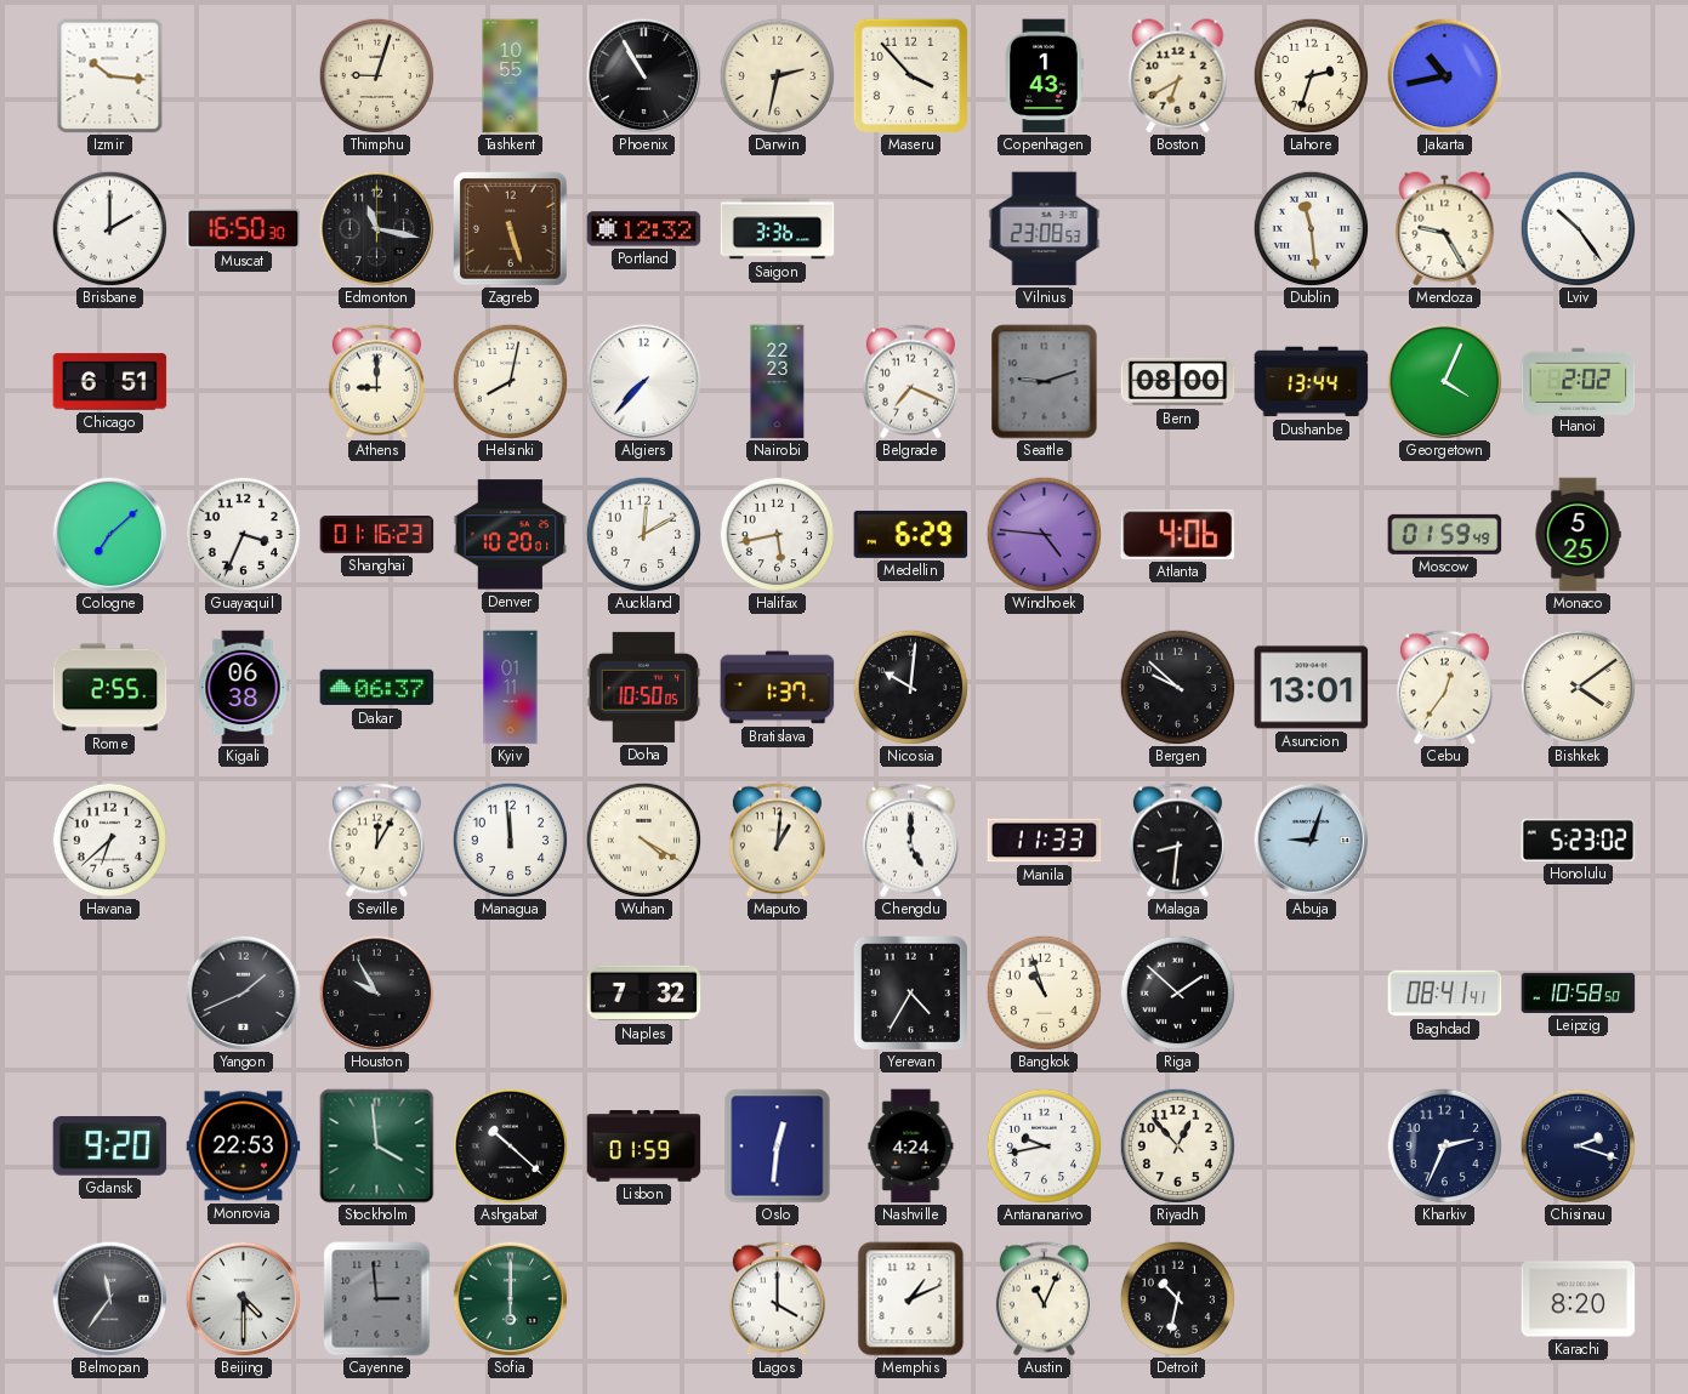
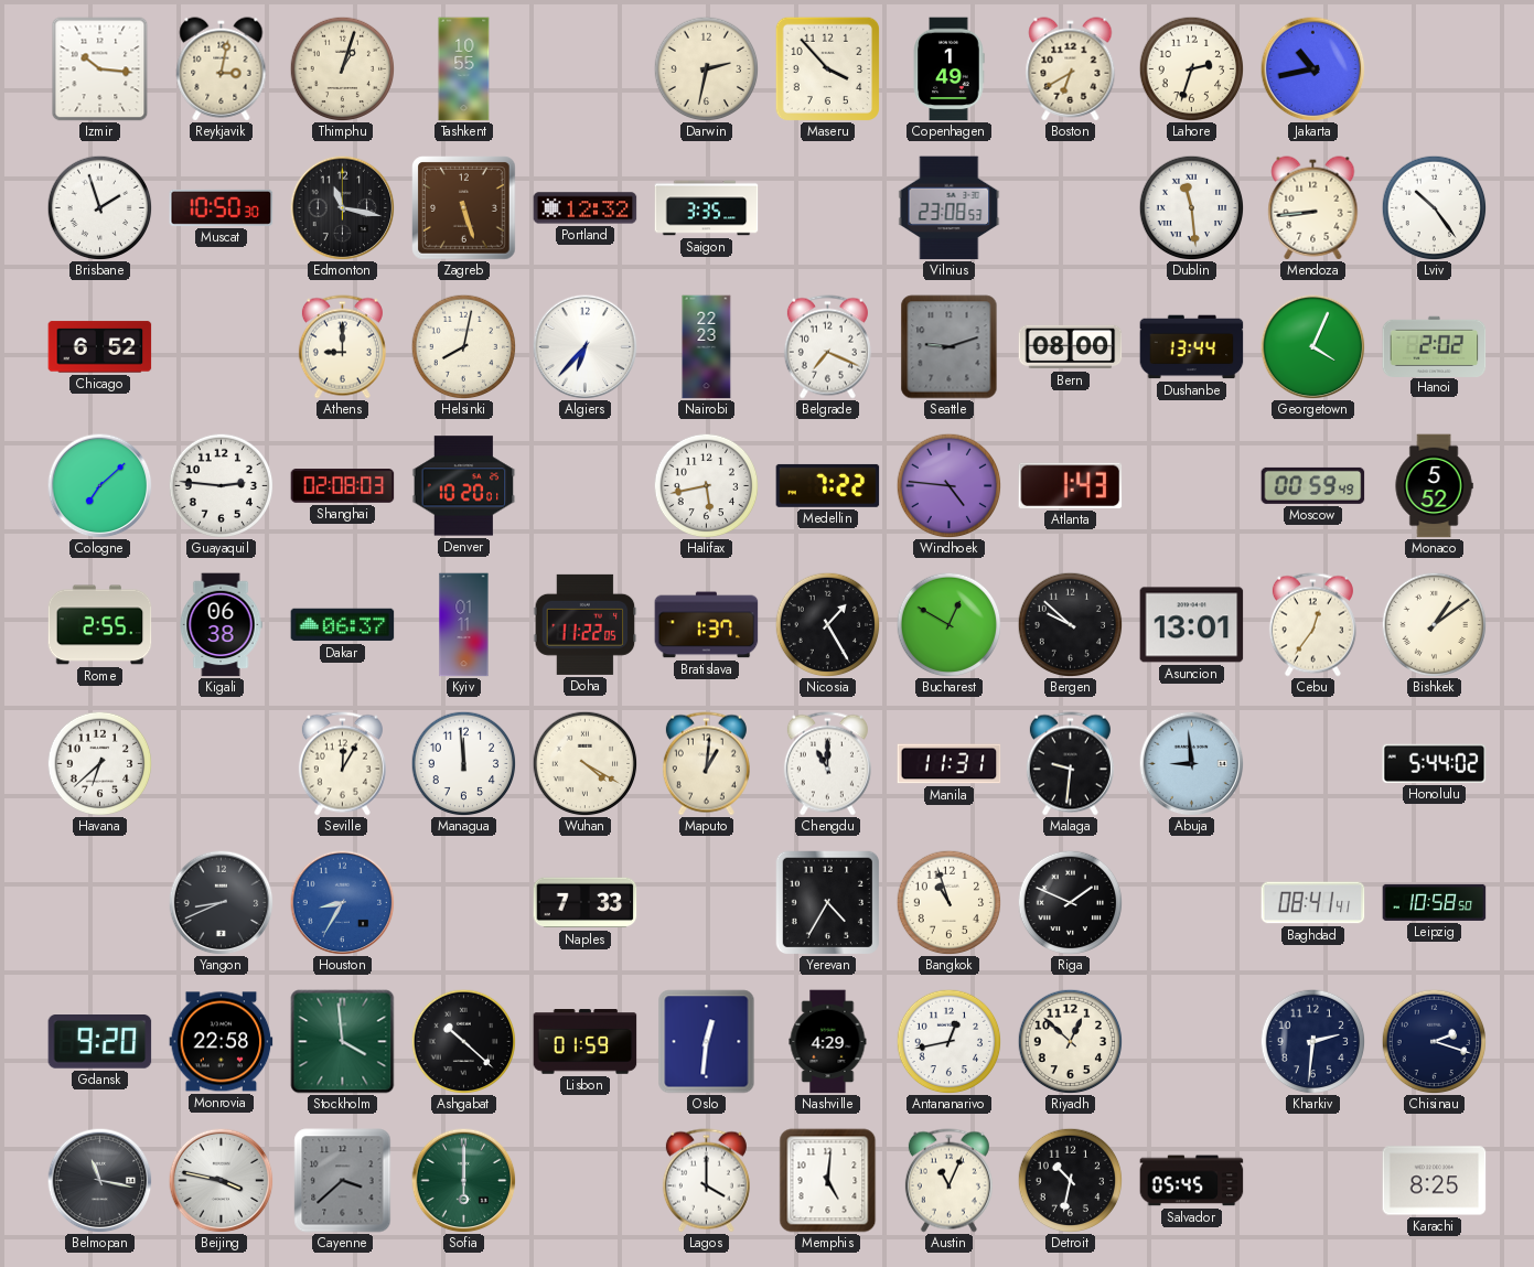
Reykjavik: none -> 3:02 (222, 69)
Thimphu: 9:03 -> 1:03 (342, 68)
Phoenix: 10:55 -> none (643, 75)
Copenhagen: 1:43 -> 1:49 (948, 69)
Brisbane: 2:00 -> 1:57 (99, 207)
Muscat: 16:50 -> 10:50 (222, 207)
Saigon: 3:36 -> 3:35 (707, 208)
Mendoza: 9:25 -> 8:44 (1313, 208)
Chicago: 6:51 -> 6:52 (100, 347)
Algiers: 7:37 -> 6:37 (584, 346)
Guayaquil: 3:34 -> 2:46 (221, 485)
Shanghai: 01:16 -> 02:08 (343, 486)
Auckland: 12:10 -> none (643, 534)
Medellin: 6:29 -> 7:22 (828, 485)
Atlanta: 4:06 -> 1:43 (1071, 485)
Moscow: 01:59 -> 00:59 (1313, 485)
Monaco: 5:25 -> 5:52 (1434, 486)
Doha: 10:50 -> 11:22 (586, 624)
Nicosia: 10:01 -> 1:25 (827, 624)
Bucharest: none -> 12:50 (948, 624)
Bishkek: 4:09 -> 1:09 (1434, 624)
Chengdu: 5:00 -> 11:00 (827, 764)
Manila: 11:33 -> 11:31 (950, 764)
Malaga: 8:31 -> 9:31 (1070, 764)
Abuja: 9:03 -> 8:59 (1191, 763)
Honolulu: 5:23 -> 5:44 (1435, 763)
Yangon: 1:41 -> 8:41 (221, 902)
Houston: 9:55 -> 8:35 (342, 902)
Houston dial: black -> blue (342, 902)
Naples: 7:32 -> 7:33 (586, 903)
Riga: 1:52 -> 1:49 (1070, 902)
Monrovia: 22:53 -> 22:58 (222, 1042)
Nashville: 4:24 -> 4:29 (828, 1042)
Antananarivo: 9:43 -> 12:43 (948, 1041)
Riyadh: 12:53 -> 12:52 (1070, 1041)
Kharkiv: 2:34 -> 2:31 (1312, 1041)
Belmopan: 11:36 -> 11:17 (99, 1180)
Beijing: 4:30 -> 3:47 (221, 1180)
Cayenne: 2:59 -> 3:38 (343, 1181)
Memphis: 1:11 -> 5:01 (828, 1181)
Salvador: none -> 05:45 (1192, 1181)
Karachi: 8:20 -> 8:25 (1435, 1181)
